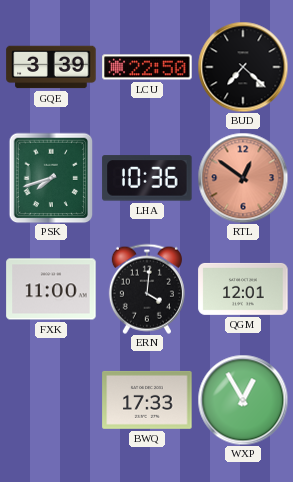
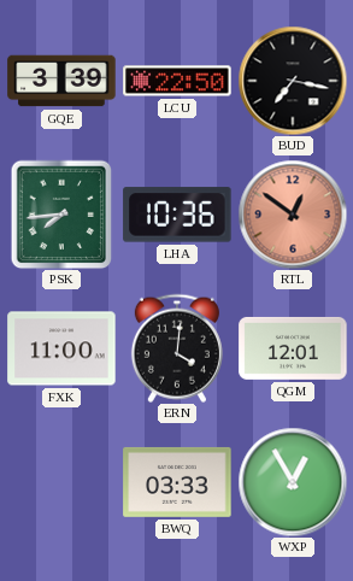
BUD: 7:22 -> 7:17 (293, 81)
PSK: 7:42 -> 7:44 (61, 215)
BWQ: 17:33 -> 03:33 (177, 482)
